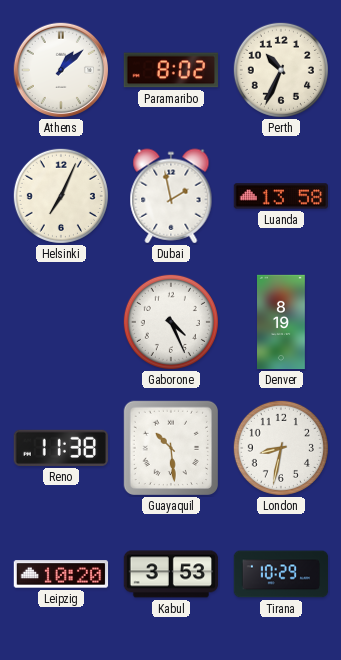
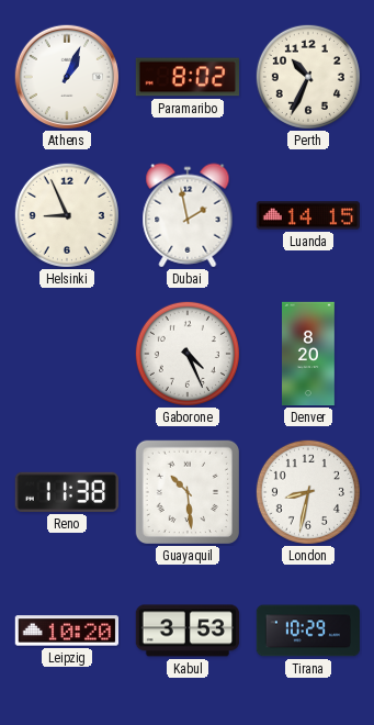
Athens: 1:08 -> 1:04 (66, 76)
Helsinki: 7:04 -> 8:56 (67, 215)
Luanda: 13:58 -> 14:15 (307, 215)
Denver: 8:19 -> 8:20 (309, 354)
